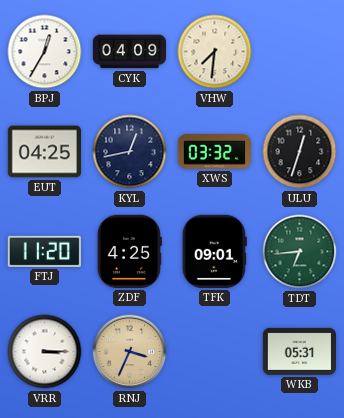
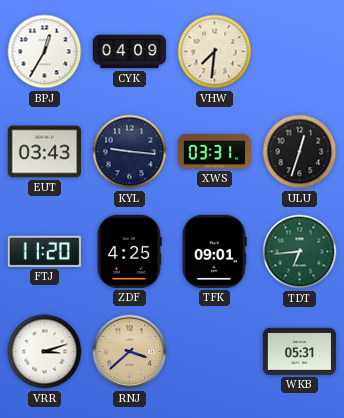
EUT: 04:25 -> 03:43 (44, 152)
KYL: 12:43 -> 9:16 (130, 152)
XWS: 03:32 -> 03:31 (214, 152)
VRR: 3:15 -> 3:12 (45, 352)
RNJ: 3:34 -> 3:38 (130, 352)
